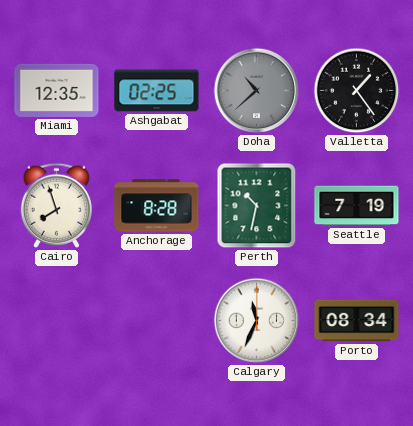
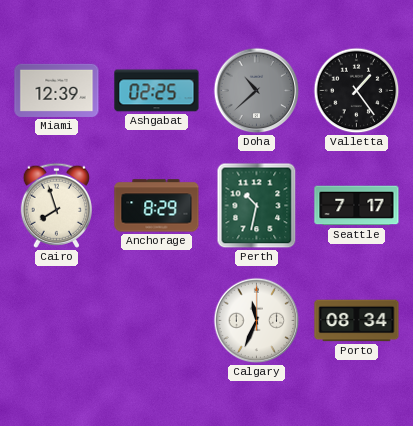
Miami: 12:35 -> 12:39 (57, 90)
Anchorage: 8:28 -> 8:29 (157, 206)
Seattle: 7:19 -> 7:17 (357, 206)
